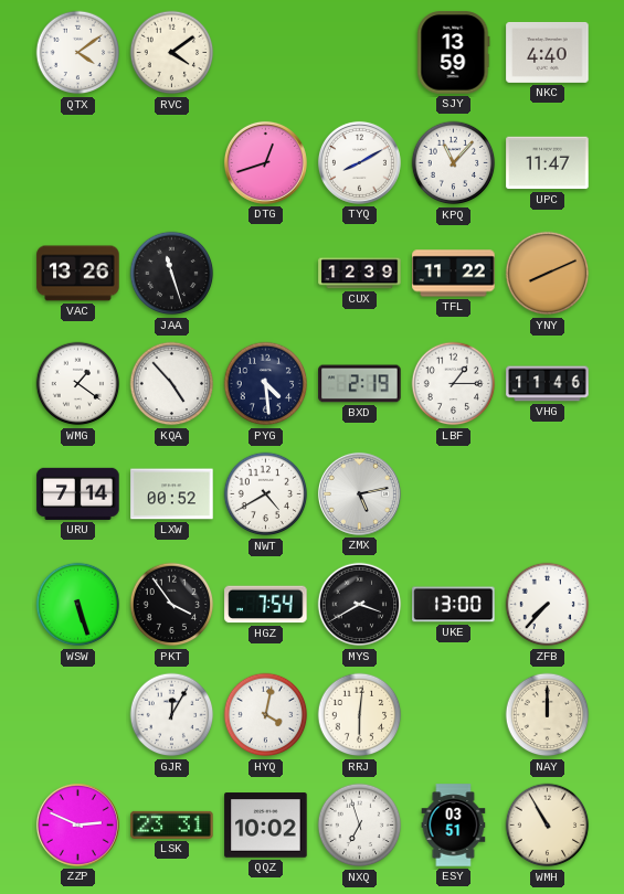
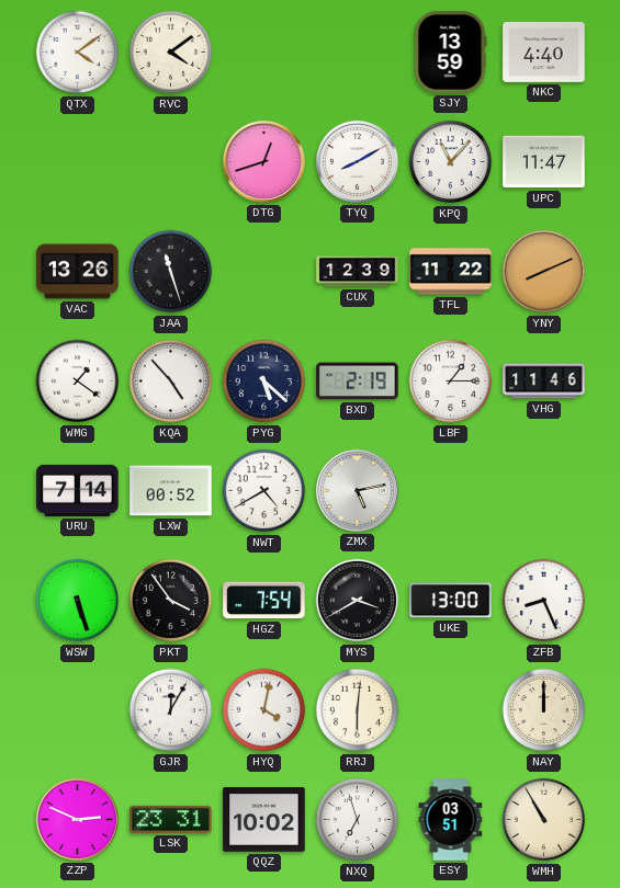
PYG: 4:29 -> 5:22 (264, 382)
ZFB: 7:37 -> 8:26 (544, 601)
